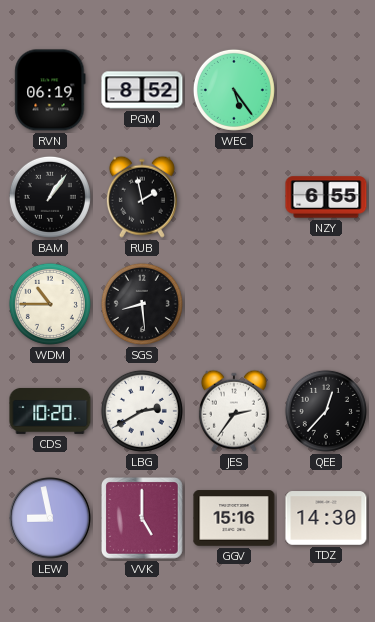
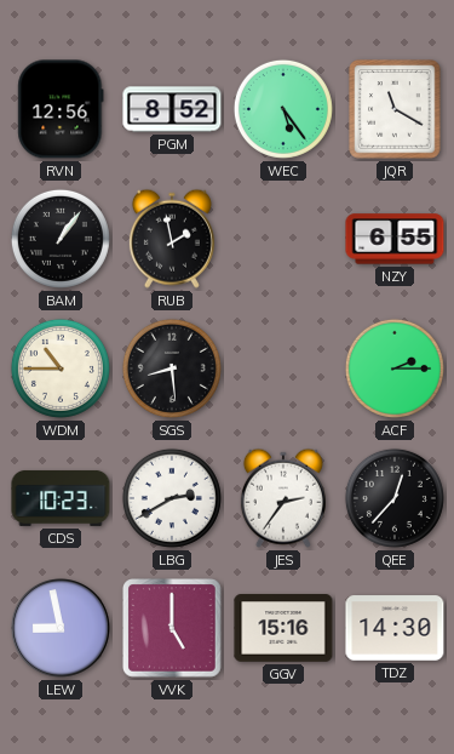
RVN: 06:19 -> 12:56 (61, 109)
JQR: none -> 11:20 (395, 109)
ACF: none -> 2:15 (395, 369)
CDS: 10:20 -> 10:23 (61, 498)
